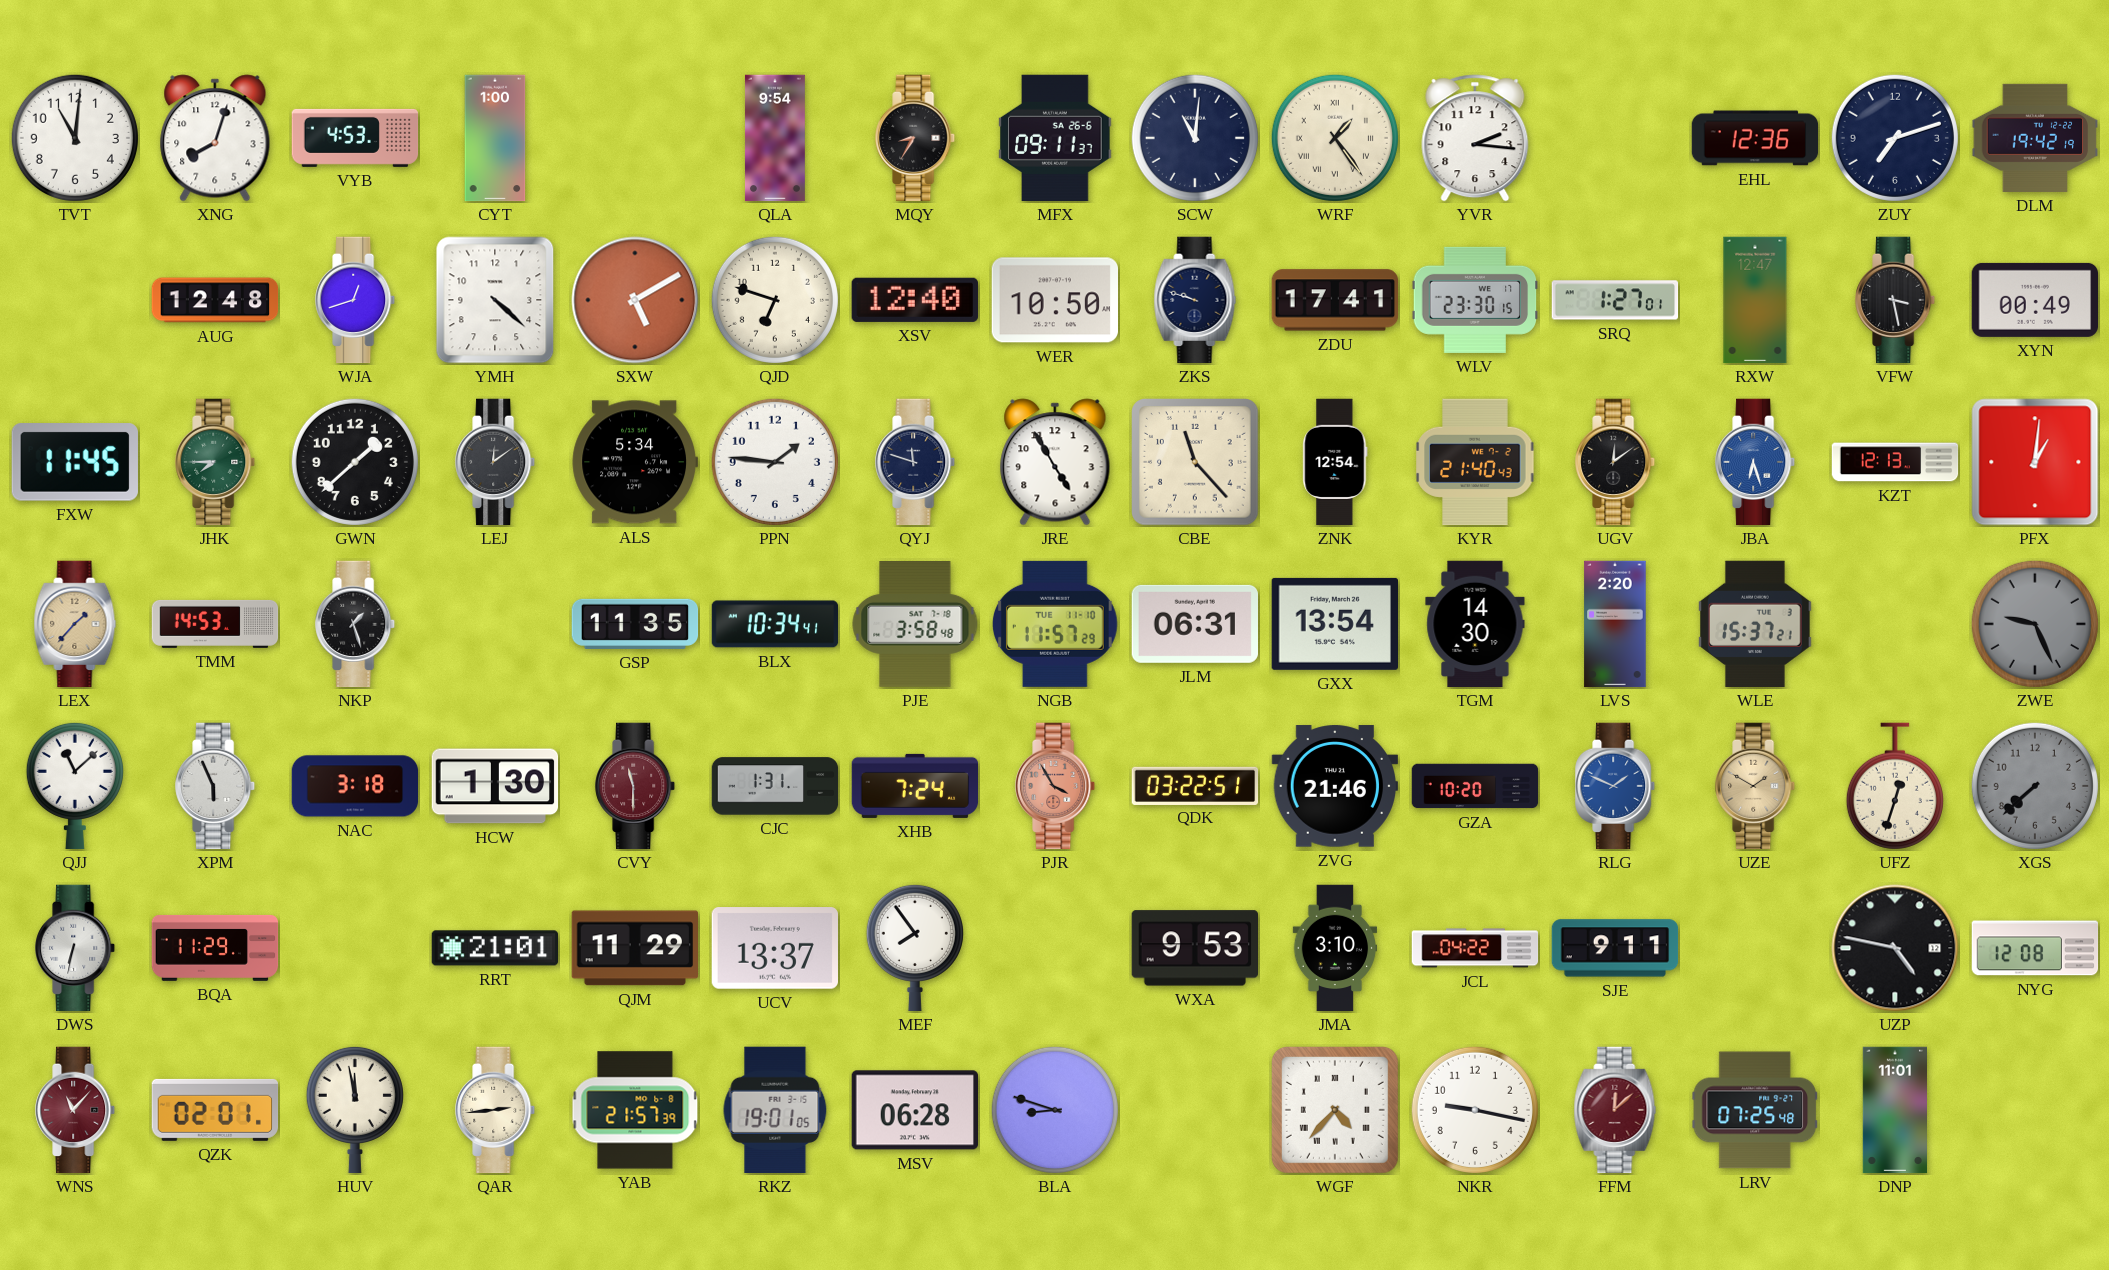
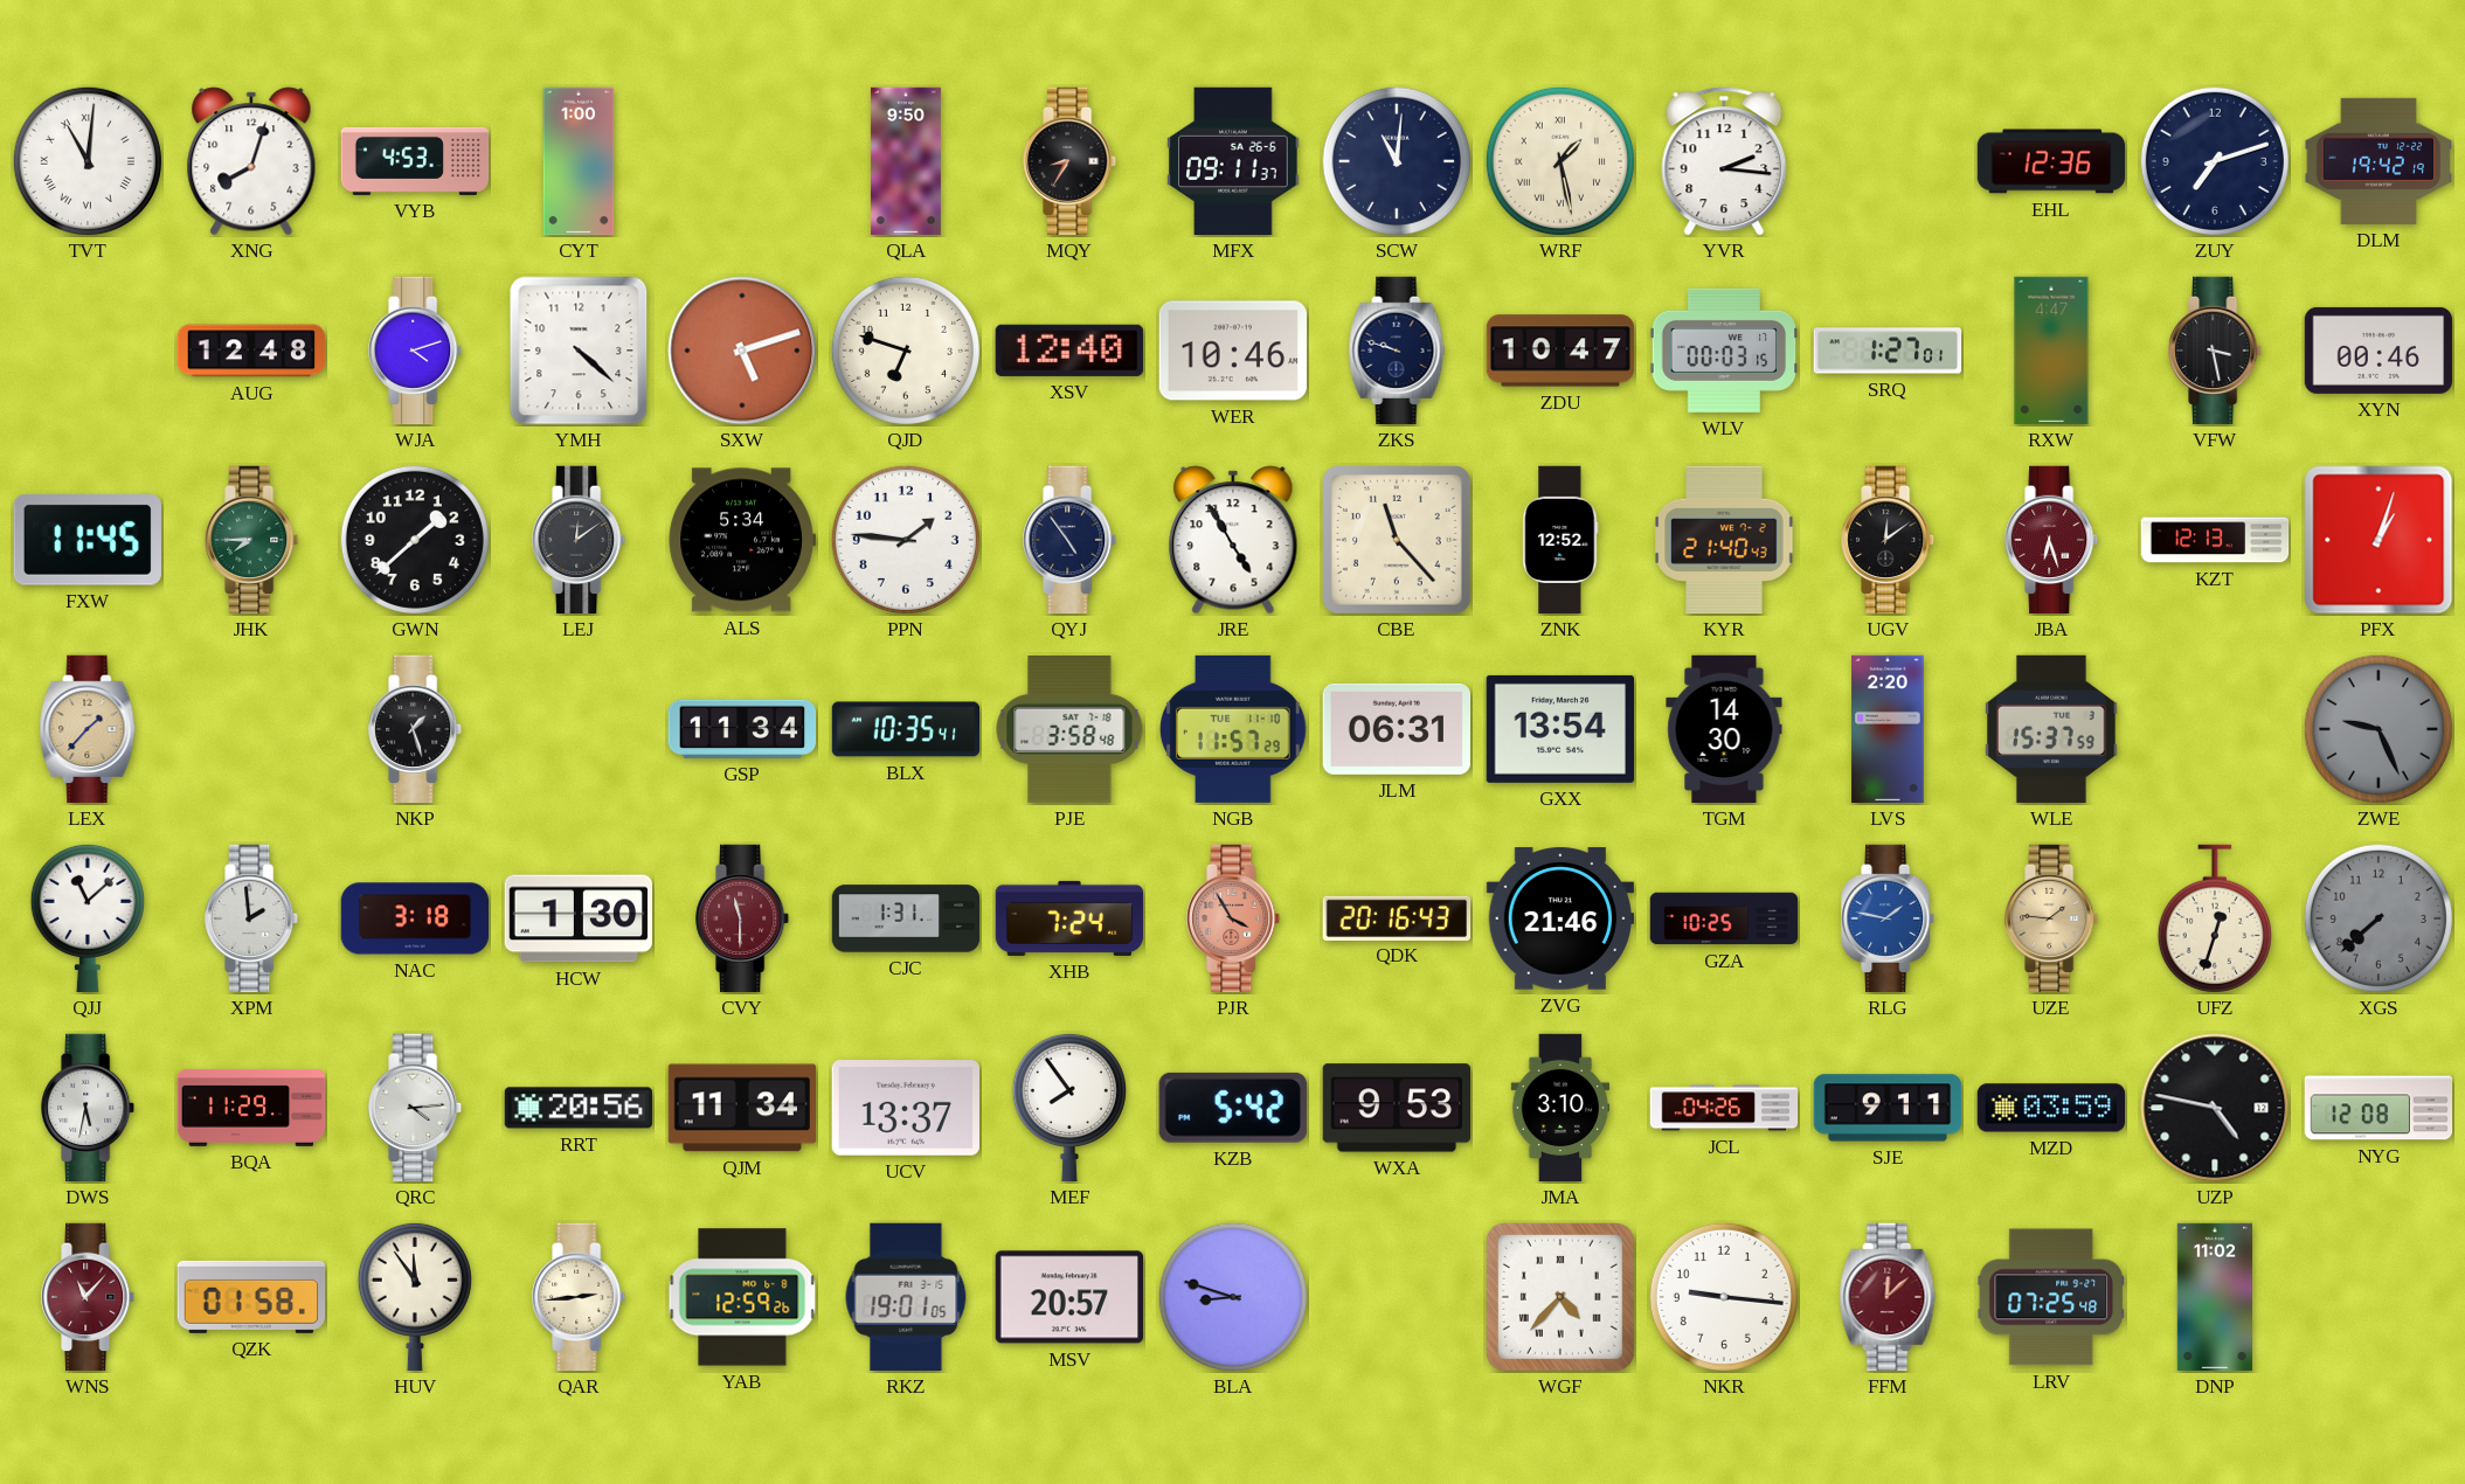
TVT numerals: Arabic -> Roman (88, 161)
QLA: 9:54 -> 9:50 (906, 161)
WRF: 1:24 -> 1:28 (1560, 161)
WJA: 12:42 -> 4:12 (416, 351)
SXW: 5:10 -> 5:12 (742, 351)
WER: 10:50 -> 10:46 (1232, 351)
ZDU: 17:41 -> 10:47 (1560, 351)
WLV: 23:30 -> 00:03 (1724, 351)
RXW: 12:47 -> 4:47 (2051, 351)
XYN: 00:49 -> 00:46 (2379, 351)
QYJ: 11:48 -> 4:54 (1071, 540)
ZNK: 12:54 -> 12:52 (1560, 540)
JBA dial: blue -> burgundy (2052, 540)
PFX: 1:01 -> 1:03 (2379, 540)
TMM: 14:53 -> none (215, 624)
GSP: 11:35 -> 11:34 (742, 729)
BLX: 10:34 -> 10:35 (906, 729)
WLE: 15:37:21 -> 15:37:59 (2052, 729)
XPM: 5:56 -> 1:59 (252, 918)
QDK: 03:22 -> 20:16 (1397, 917)
GZA: 10:20 -> 10:25 (1724, 918)
RLG: 1:49 -> 1:47 (1889, 918)
UZE: 1:50 -> 1:46 (2052, 918)
DWS: 6:32 -> 5:32 (89, 1108)
QRC: none -> 4:14 (416, 1108)
RRT: 21:01 -> 20:56 (579, 1108)
QJM: 11:29 -> 11:34 (741, 1108)
KZB: none -> 5:42 (1233, 1108)
JCL: 04:22 -> 04:26 (1724, 1108)
MZD: none -> 03:59 (2051, 1108)
QZK: 02:01 -> 01:58 (251, 1297)
HUV: 11:58 -> 11:54 (415, 1297)
YAB: 21:57 -> 12:59 (742, 1297)
MSV: 06:28 -> 20:57 (1068, 1297)
NKR: 9:17 -> 9:16 (1724, 1297)
DNP: 11:01 -> 11:02 (2214, 1297)
